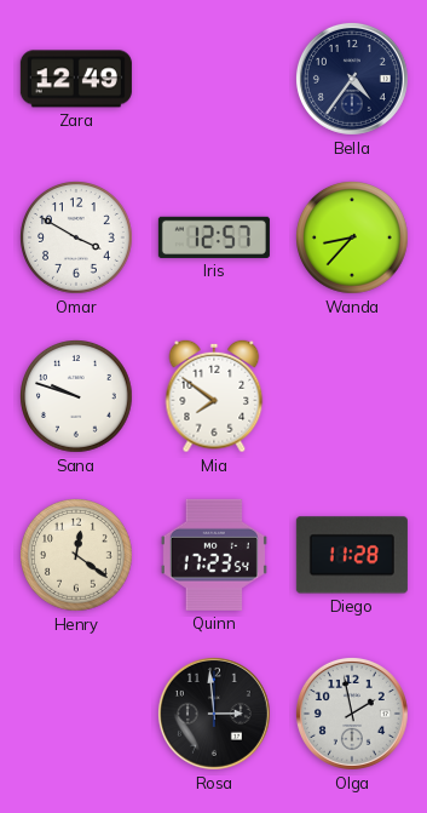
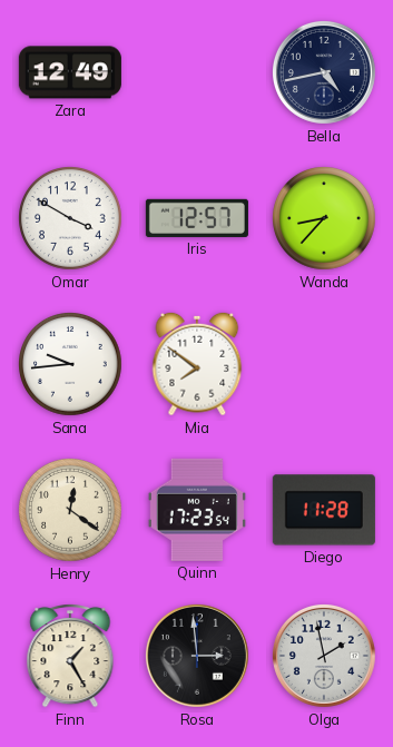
Bella: 4:36 -> 4:43 (324, 72)
Sana: 9:48 -> 9:44 (71, 365)
Finn: none -> 1:25 (70, 657)
